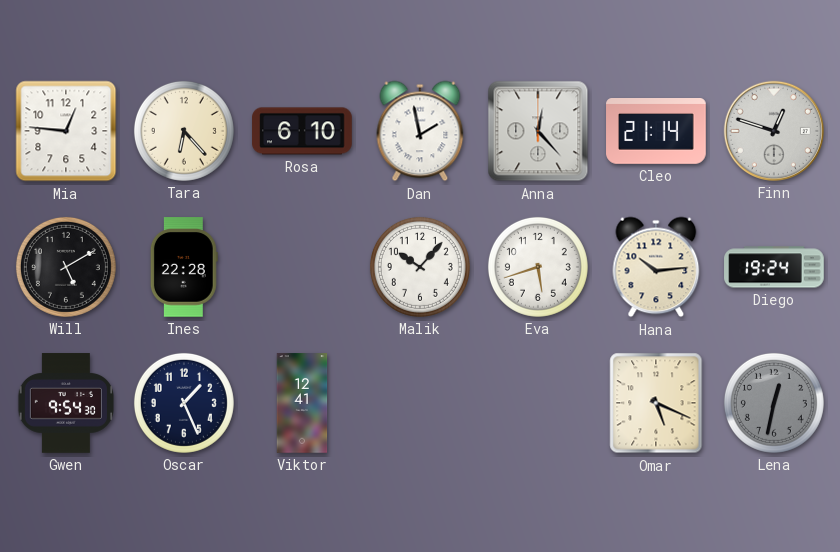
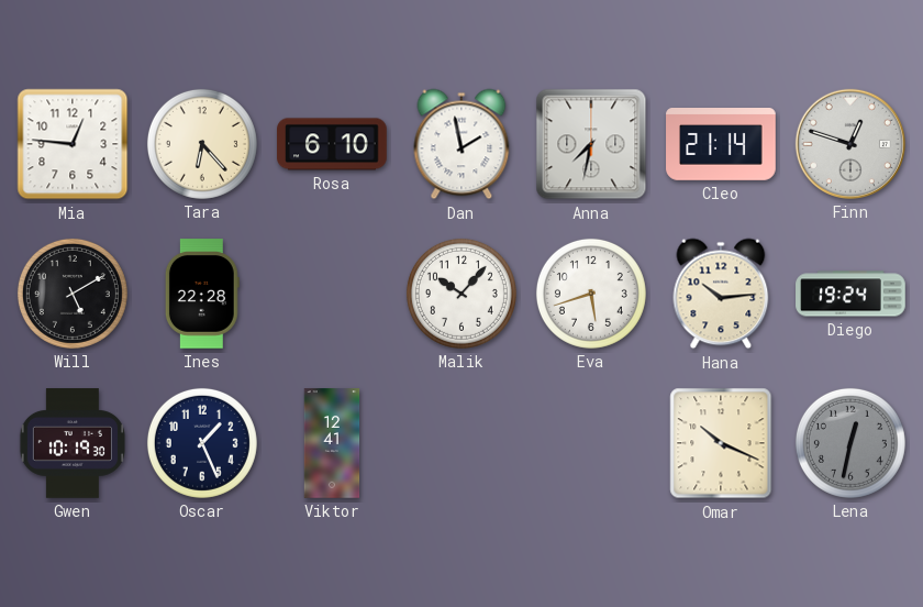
Anna: 12:23 -> 7:32 (591, 144)
Gwen: 9:54 -> 10:19 (73, 443)
Omar: 5:19 -> 10:19 (721, 443)
